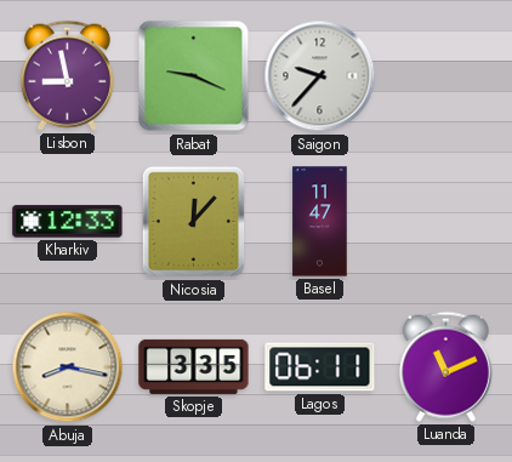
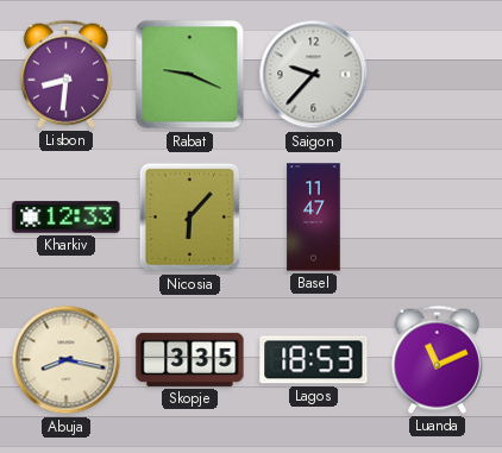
Lisbon: 8:58 -> 8:31 (65, 74)
Nicosia: 12:07 -> 6:07 (190, 218)
Lagos: 06:11 -> 18:53 (314, 360)
